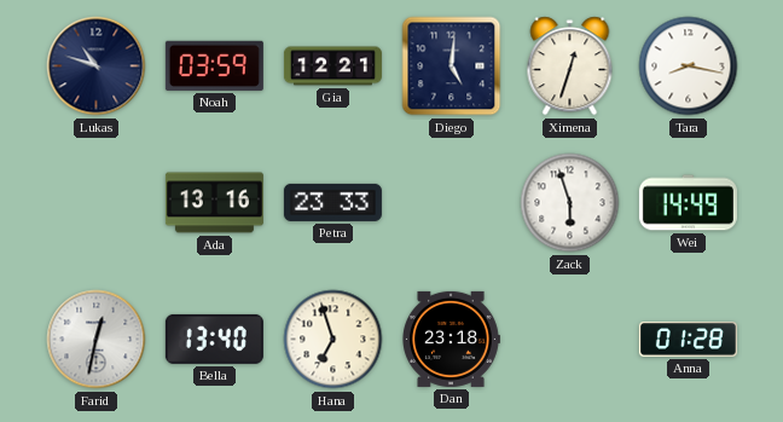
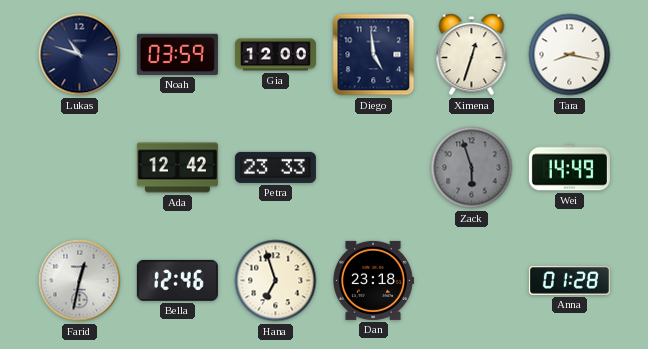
Gia: 12:21 -> 12:00 (275, 55)
Diego: 5:01 -> 4:59 (374, 55)
Ada: 13:16 -> 12:42 (177, 168)
Zack dial: white -> grey (472, 168)
Bella: 13:40 -> 12:46 (177, 280)
